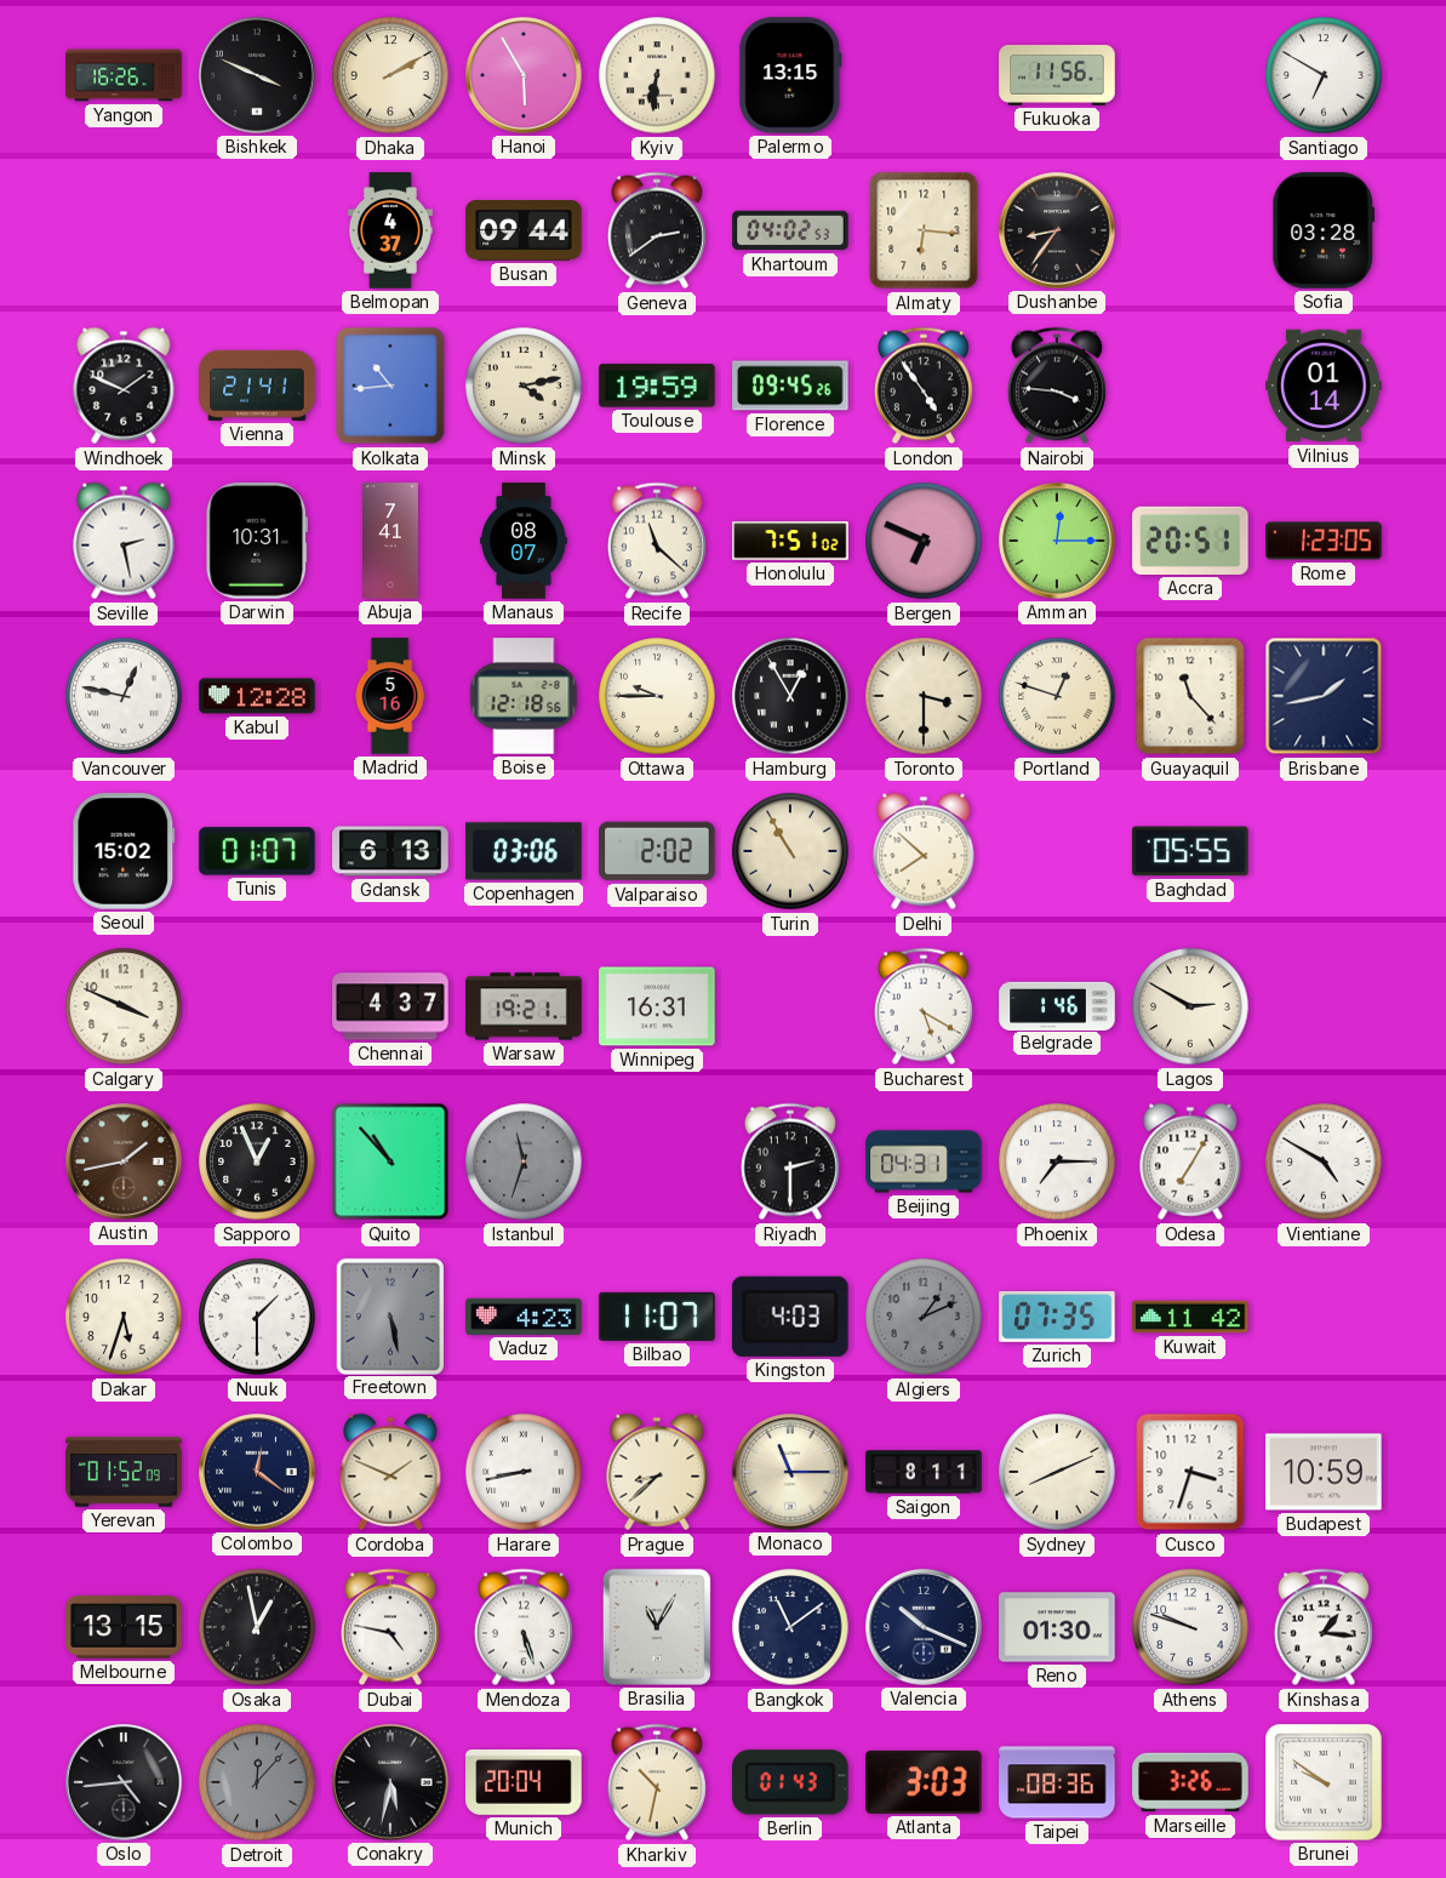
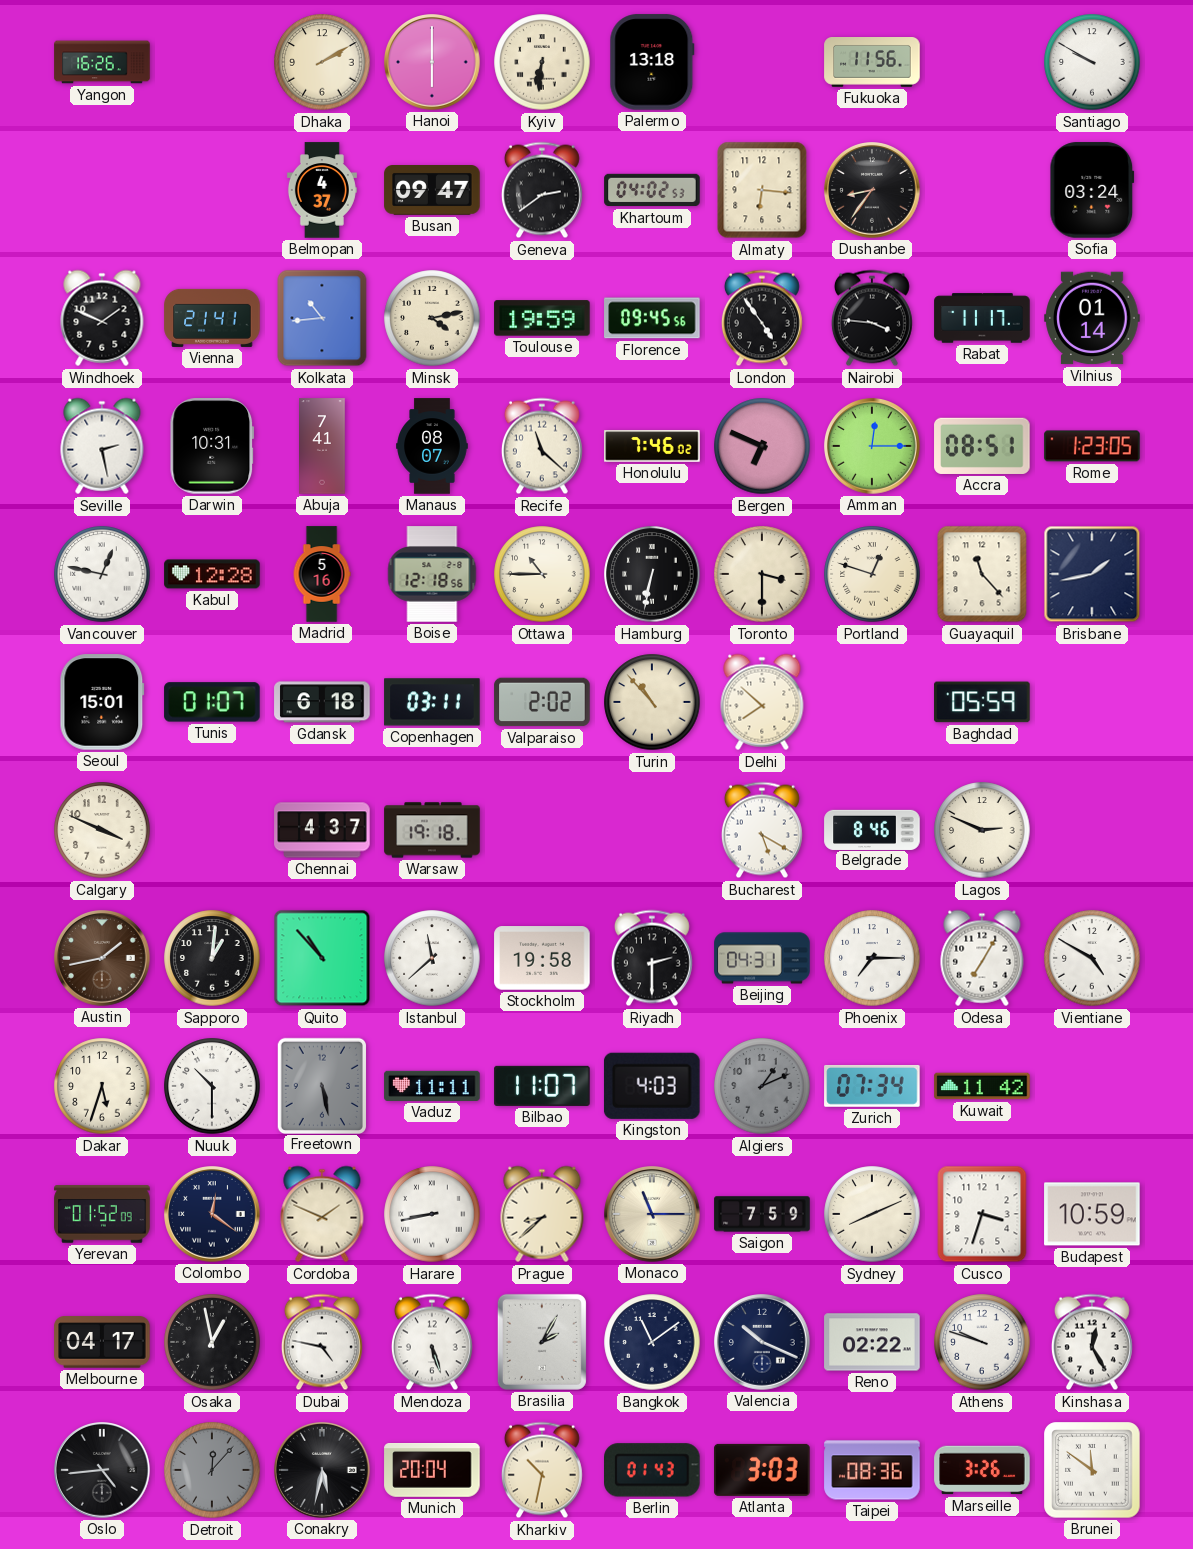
Bishkek: 3:49 -> none (257, 75)
Hanoi: 5:55 -> 6:00 (432, 62)
Palermo: 13:15 -> 13:18 (652, 62)
Santiago: 6:50 -> 9:50 (1092, 62)
Busan: 09:44 -> 09:47 (432, 191)
Sofia: 03:28 -> 03:24 (1092, 190)
Florence: 09:45:26 -> 09:45:56 (652, 318)
Rabat: none -> 11:17 (982, 318)
Honolulu: 7:51 -> 7:46 (652, 446)
Accra: 20:51 -> 08:51 (982, 446)
Ottawa: 9:45 -> 10:45 (542, 574)
Hamburg: 12:55 -> 6:32 (652, 574)
Seoul: 15:02 -> 15:01 (102, 702)
Gdansk: 6:13 -> 6:18 (322, 702)
Copenhagen: 03:06 -> 03:11 (432, 702)
Turin: 10:55 -> 10:53 (652, 702)
Baghdad: 05:55 -> 05:59 (982, 702)
Warsaw: 19:21 -> 19:18 (432, 830)
Winnipeg: 16:31 -> none (657, 1006)
Belgrade: 1:46 -> 8:46 (872, 829)
Lagos: 2:50 -> 2:49 (982, 830)
Sapporo: 12:56 -> 1:01 (212, 958)
Istanbul: 11:33 -> 11:38 (432, 958)
Istanbul dial: grey -> white (432, 958)
Stockholm: none -> 19:58 (542, 958)
Nuuk: 1:30 -> 10:30 (212, 1086)
Vaduz: 4:23 -> 11:11 (432, 1086)
Zurich: 07:35 -> 07:34 (872, 1086)
Saigon: 8:11 -> 7:59 (762, 1214)
Melbourne: 13:15 -> 04:17 (102, 1342)
Brasilia: 11:05 -> 2:05 (542, 1342)
Reno: 01:30 -> 02:22 (872, 1342)
Kinshasa: 1:16 -> 12:25 (1092, 1342)
Brunei: 9:51 -> 11:51 (1092, 1470)
